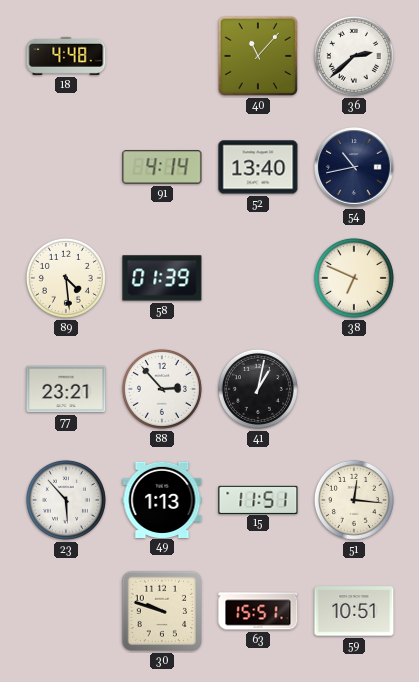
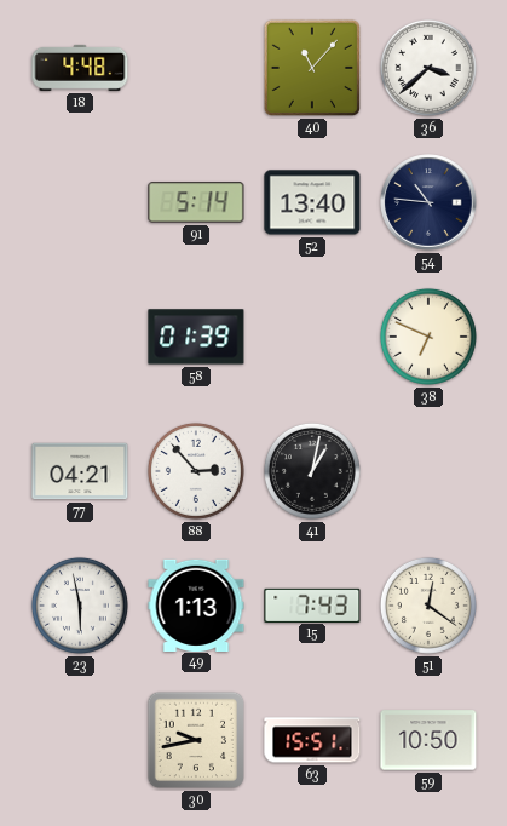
36: 2:38 -> 3:38 (428, 68)
91: 4:14 -> 5:14 (196, 202)
54: 10:43 -> 10:46 (428, 202)
89: 4:29 -> none (66, 278)
77: 23:21 -> 04:21 (80, 471)
23: 5:53 -> 5:58 (80, 606)
15: 11:51 -> 7:43 (312, 604)
51: 12:16 -> 12:21 (428, 606)
30: 9:48 -> 9:43 (196, 740)
59: 10:51 -> 10:50 (428, 740)
